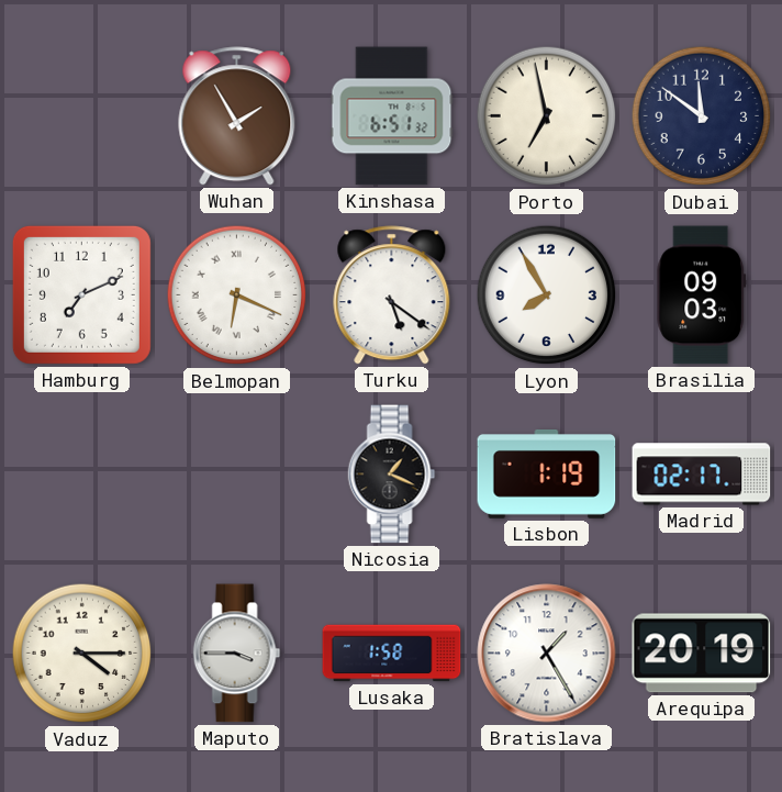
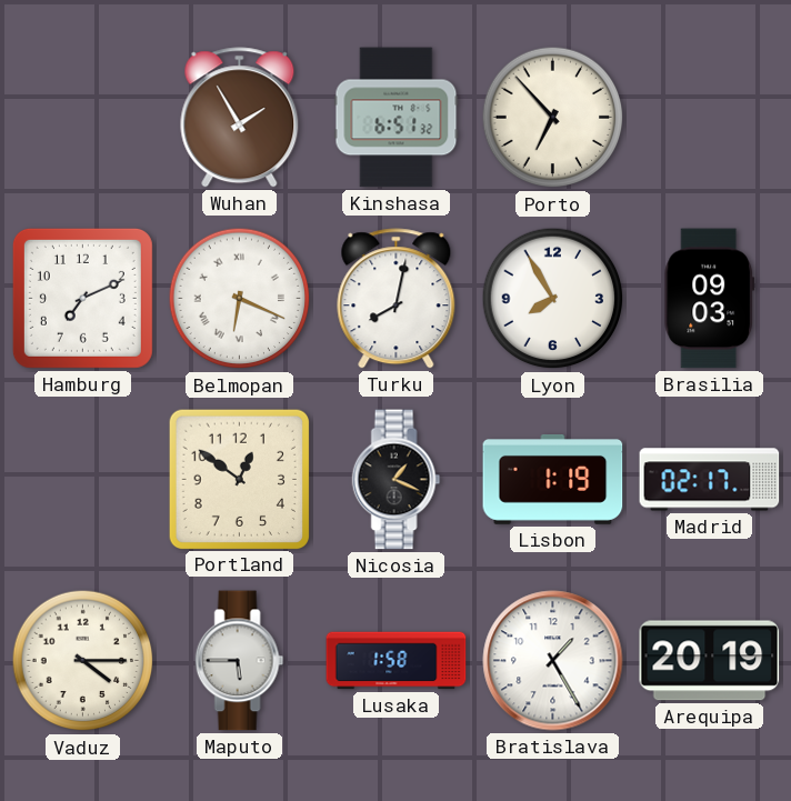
Porto: 6:58 -> 6:53 (553, 118)
Dubai: 11:51 -> none (702, 116)
Turku: 5:21 -> 8:02 (397, 299)
Portland: none -> 12:51 (239, 479)
Maputo: 3:45 -> 5:45 (240, 661)
